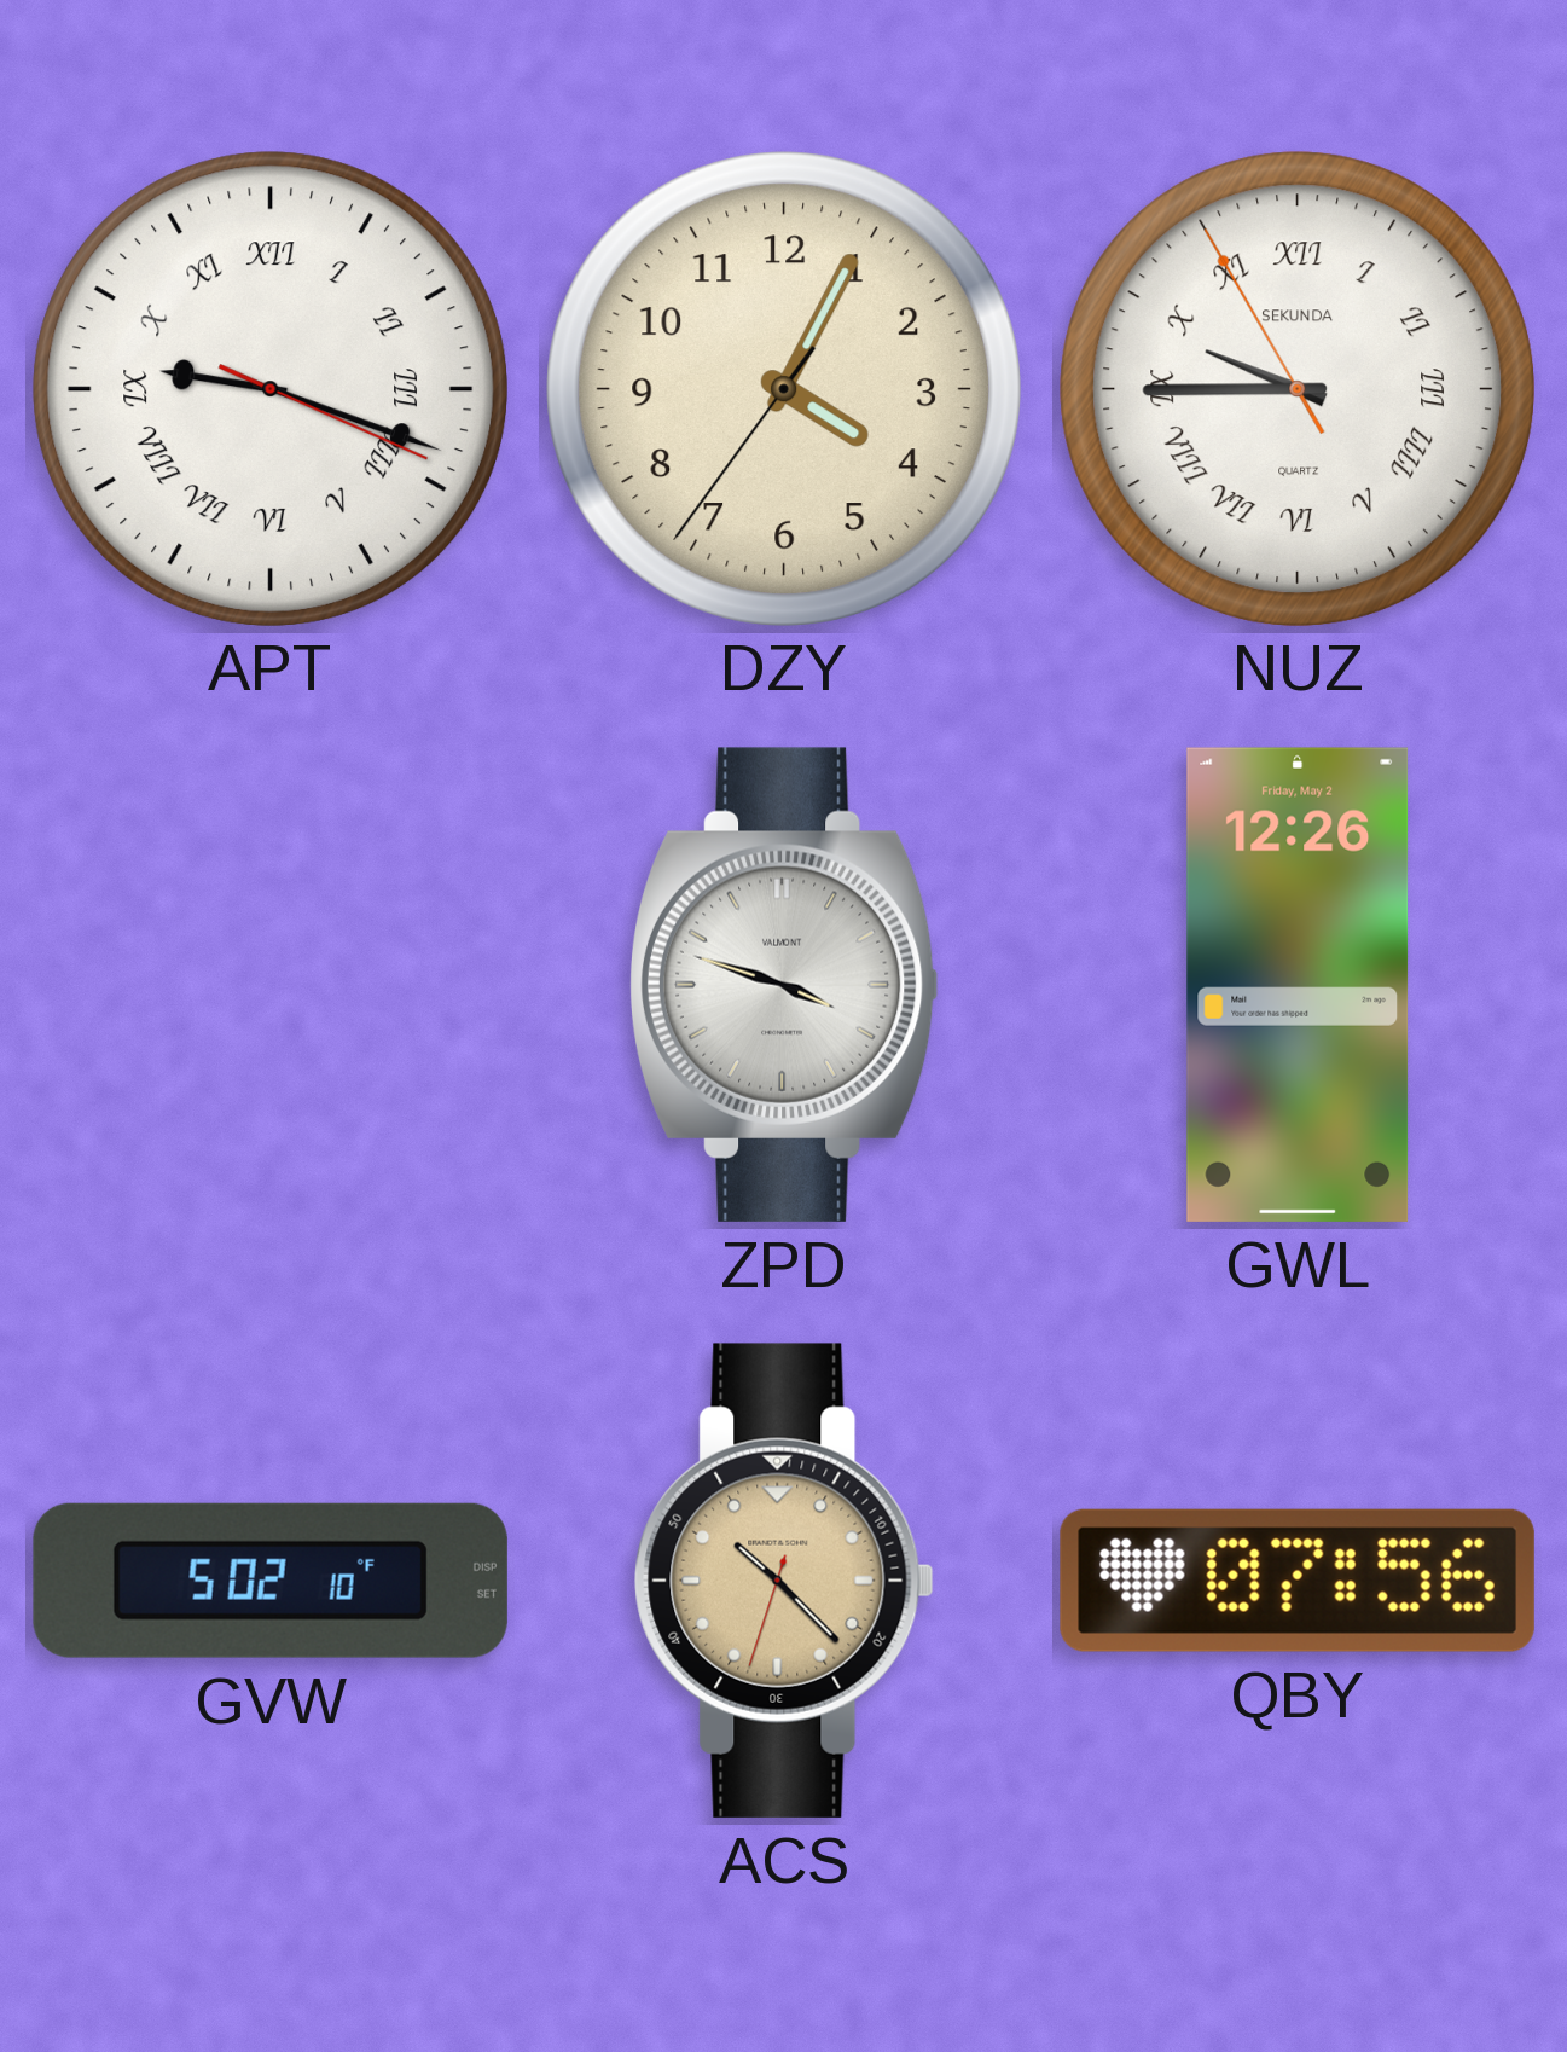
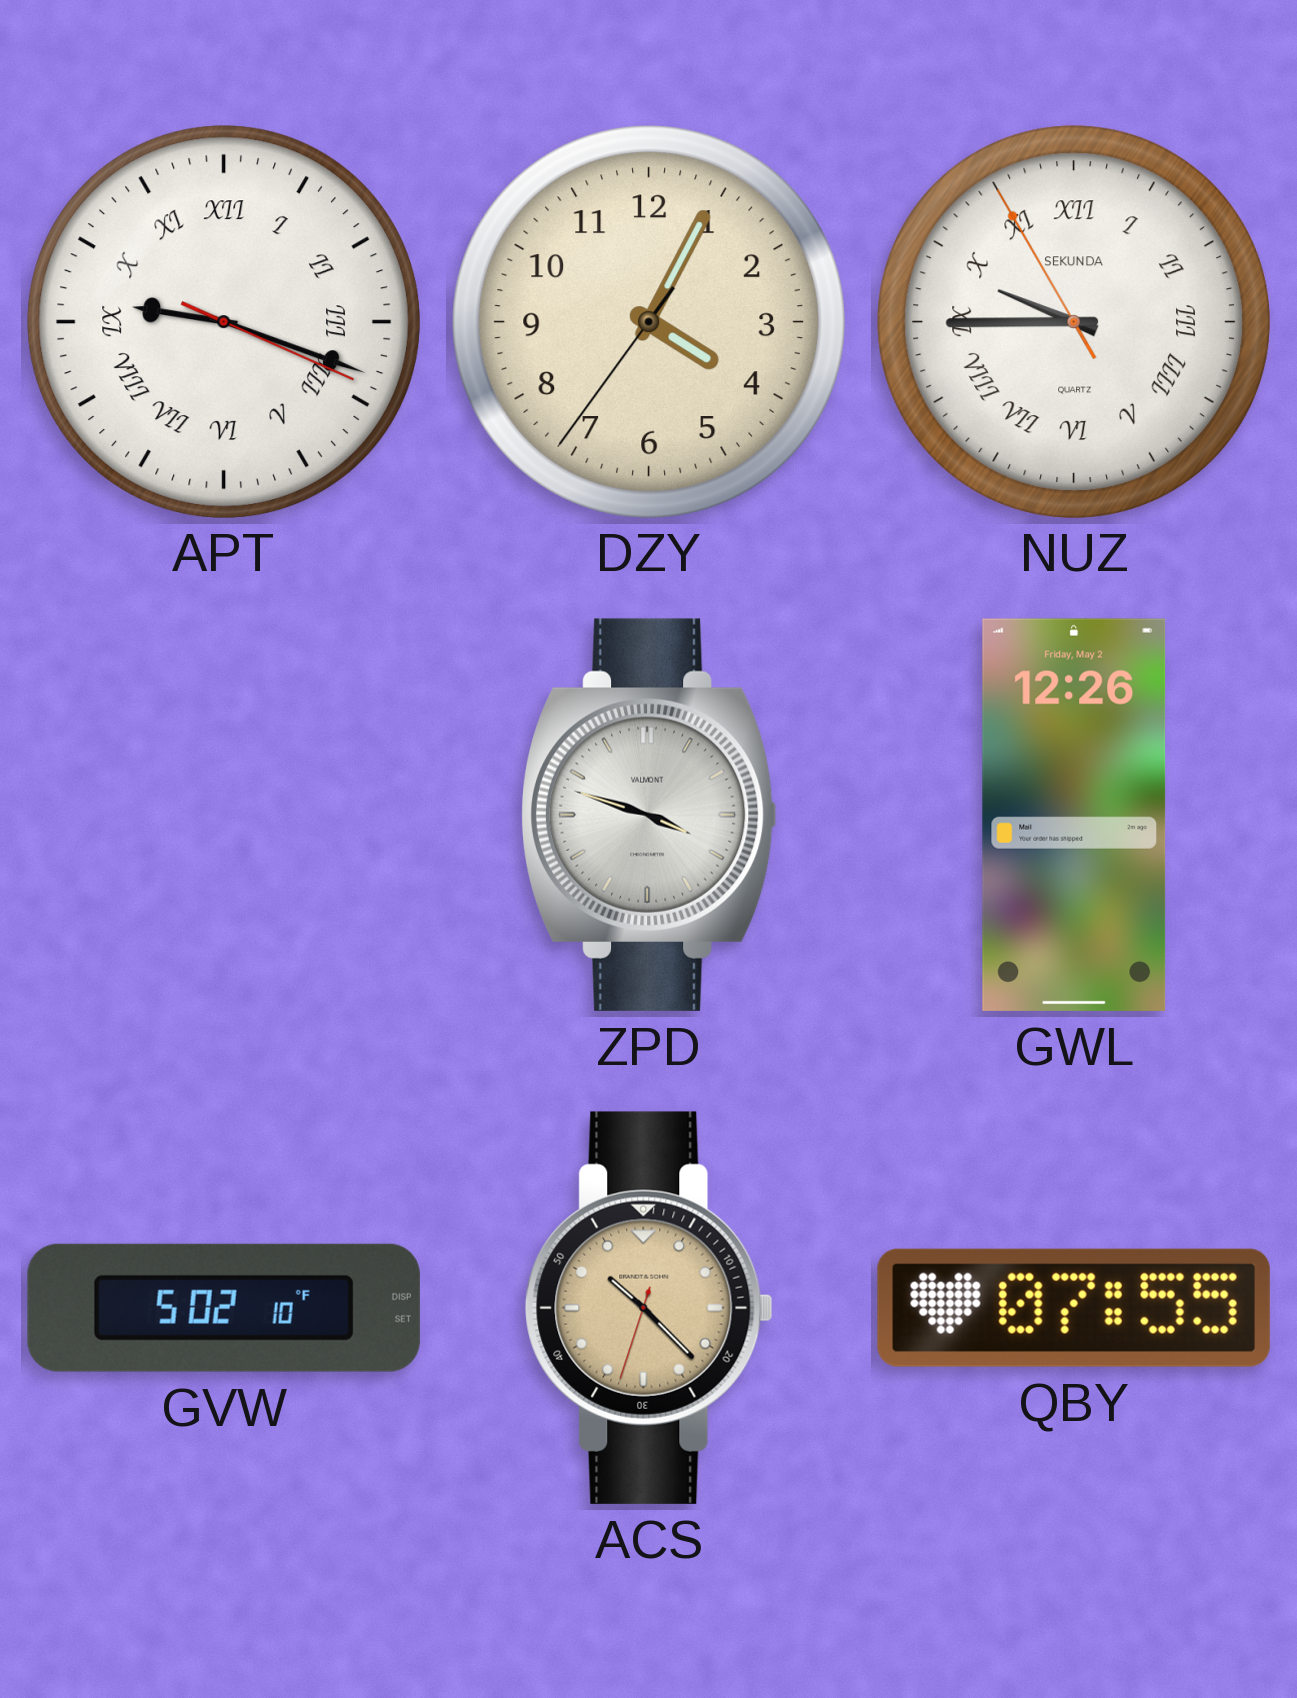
QBY: 07:56 -> 07:55 (1074, 1308)
